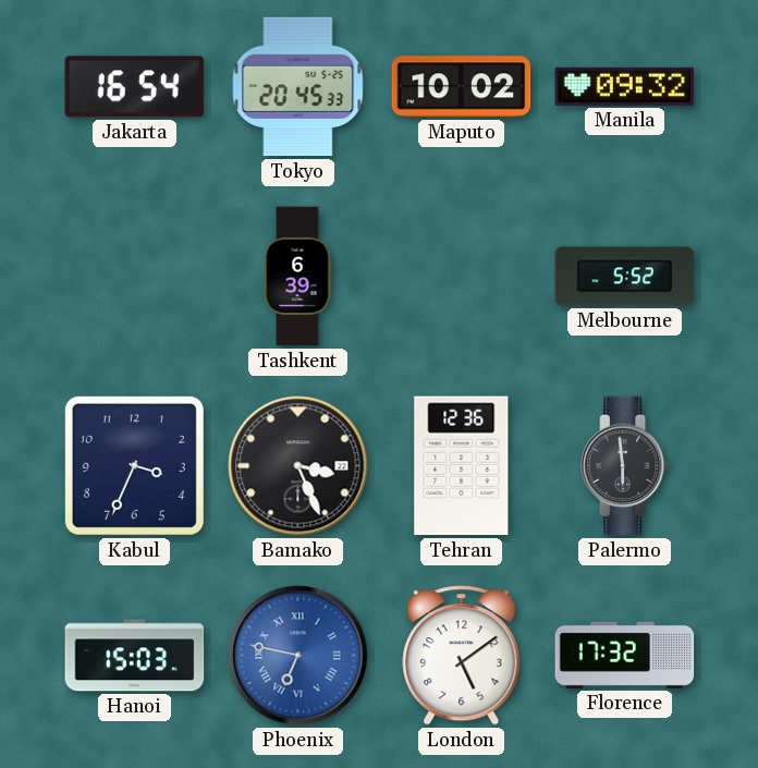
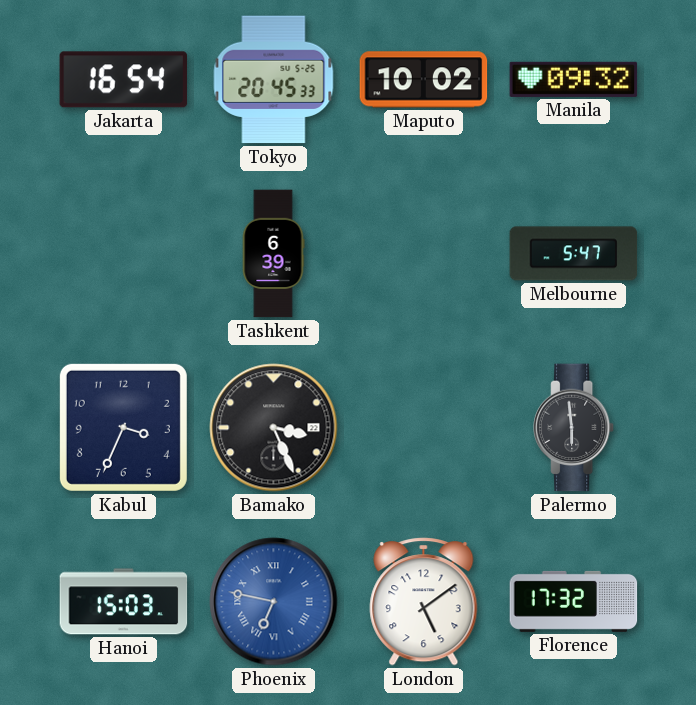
Melbourne: 5:52 -> 5:47 (574, 254)
Tehran: 12:36 -> none (462, 466)
